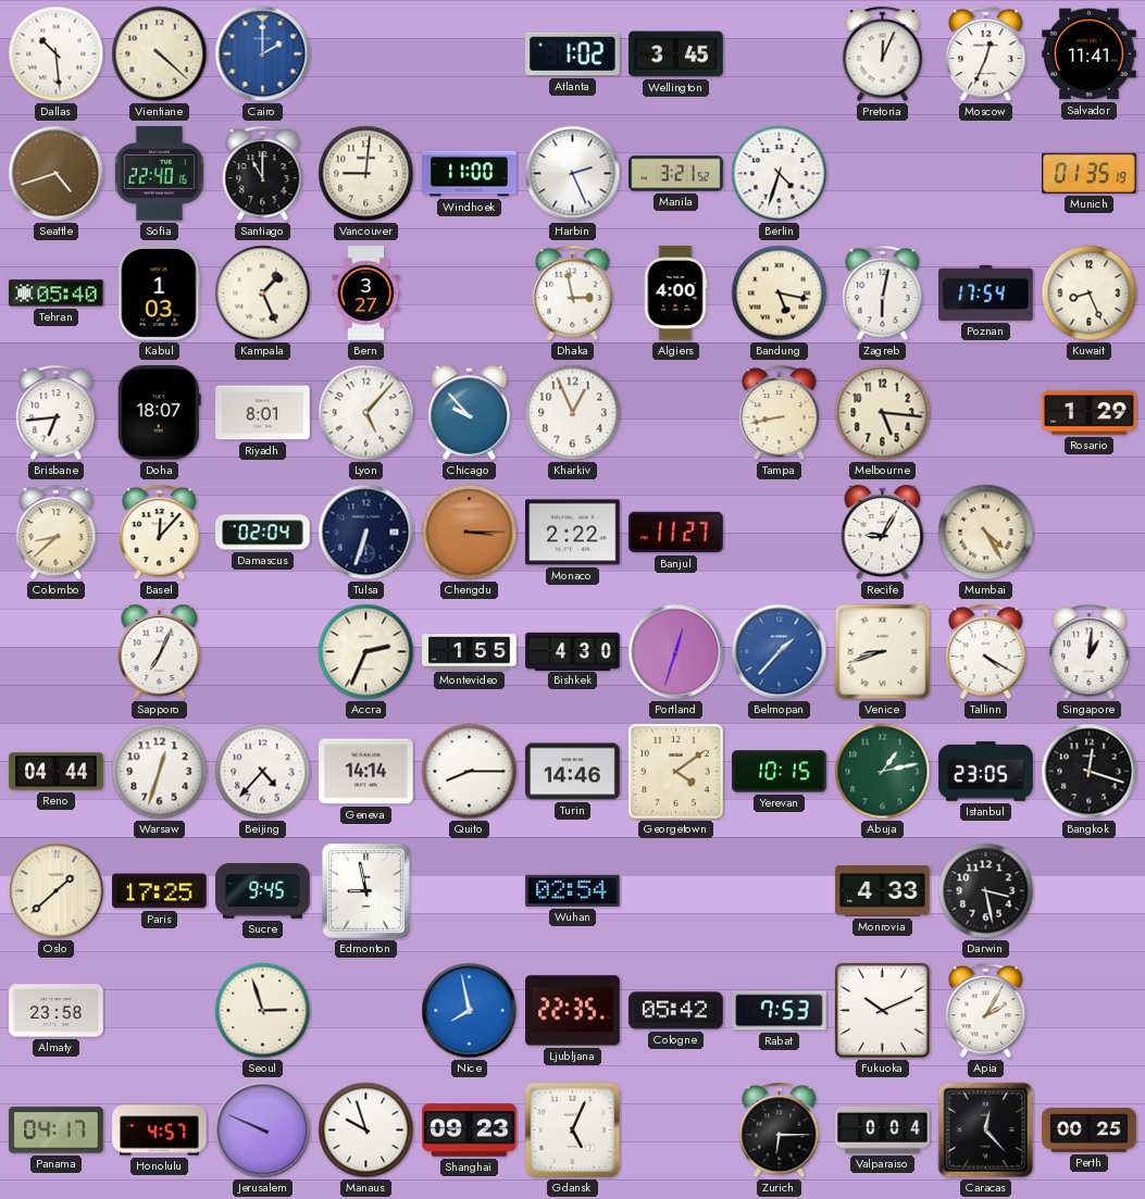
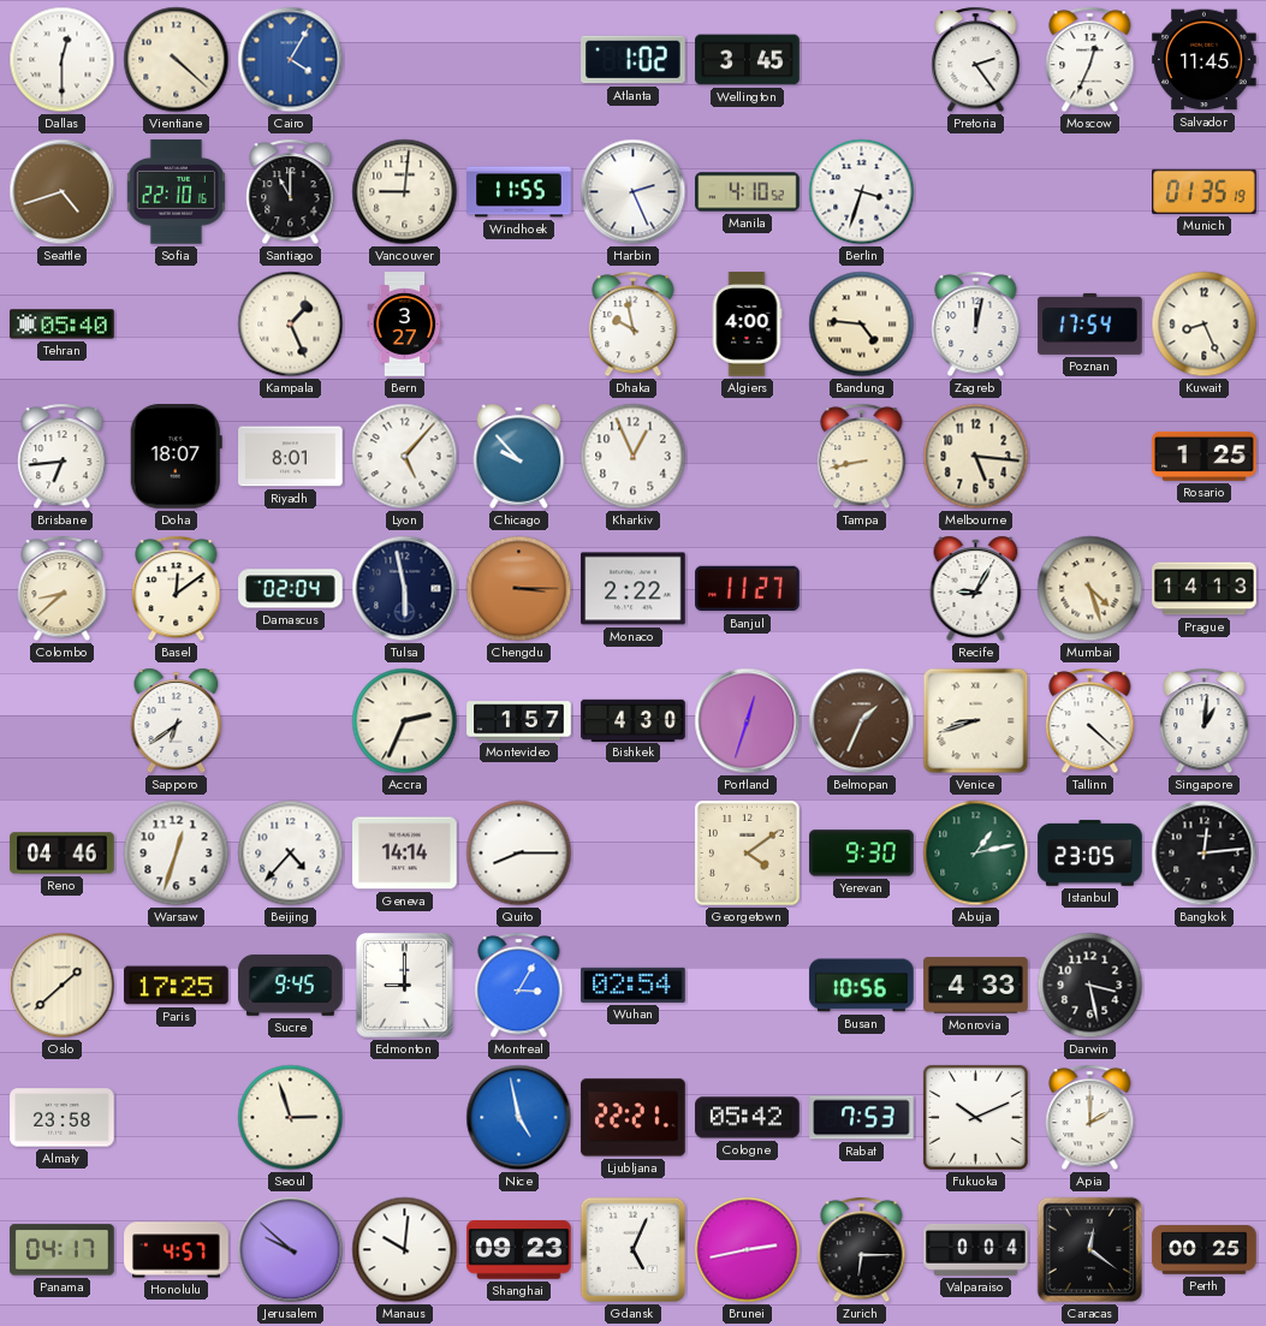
Dallas: 10:29 -> 12:30 (63, 60)
Cairo: 2:00 -> 4:05 (291, 60)
Pretoria: 12:04 -> 2:24 (976, 60)
Salvador: 11:41 -> 11:45 (1205, 60)
Sofia: 22:40 -> 22:10 (176, 192)
Windhoek: 11:00 -> 11:55 (519, 192)
Manila: 3:21 -> 4:10 (748, 192)
Berlin: 4:33 -> 3:33 (862, 192)
Kabul: 1:03 -> none (160, 293)
Dhaka: 2:58 -> 9:58 (634, 325)
Bandung: 5:17 -> 4:46 (862, 325)
Zagreb: 6:02 -> 12:02 (976, 325)
Rosario: 1:29 -> 1:25 (1205, 456)
Basel: 12:07 -> 12:09 (177, 589)
Tulsa: 6:33 -> 5:58 (405, 589)
Mumbai: 4:25 -> 4:27 (1090, 589)
Prague: none -> 14:13 (1205, 589)
Sapporo: 7:04 -> 6:39 (177, 720)
Montevideo: 1:55 -> 1:57 (519, 721)
Belmopan: 1:37 -> 1:34 (862, 721)
Belmopan dial: blue -> brown (862, 721)
Tallinn: 4:20 -> 4:22 (1090, 721)
Reno: 04:44 -> 04:46 (63, 854)
Turin: 14:46 -> none (573, 772)
Yerevan: 10:15 -> 9:30 (862, 854)
Bangkok: 12:18 -> 12:14 (1205, 854)
Edmonton: 8:58 -> 9:00 (404, 985)
Montreal: none -> 3:05 (519, 986)
Busan: none -> 10:56 (862, 986)
Nice: 7:58 -> 4:58 (519, 1118)
Ljubljana: 22:35 -> 22:21 (634, 1118)
Apia: 2:05 -> 2:00 (1090, 1118)
Jerusalem: 9:49 -> 9:52 (291, 1250)
Manaus: 9:57 -> 10:01 (405, 1250)
Brunei: none -> 2:43 (748, 1250)
Caracas: 12:23 -> 12:21 (1090, 1250)
